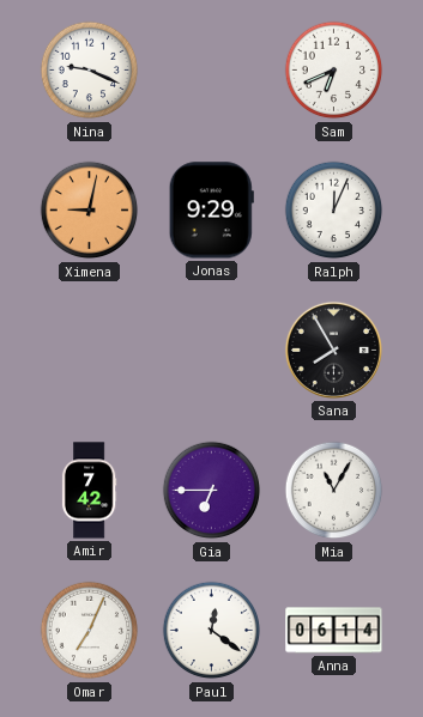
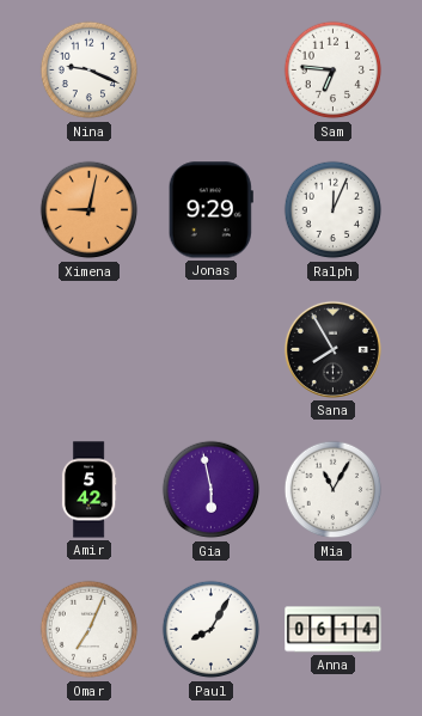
Sam: 6:41 -> 6:46 (334, 71)
Amir: 7:42 -> 5:42 (88, 490)
Gia: 6:45 -> 5:58 (212, 490)
Paul: 12:21 -> 8:05 (212, 630)
